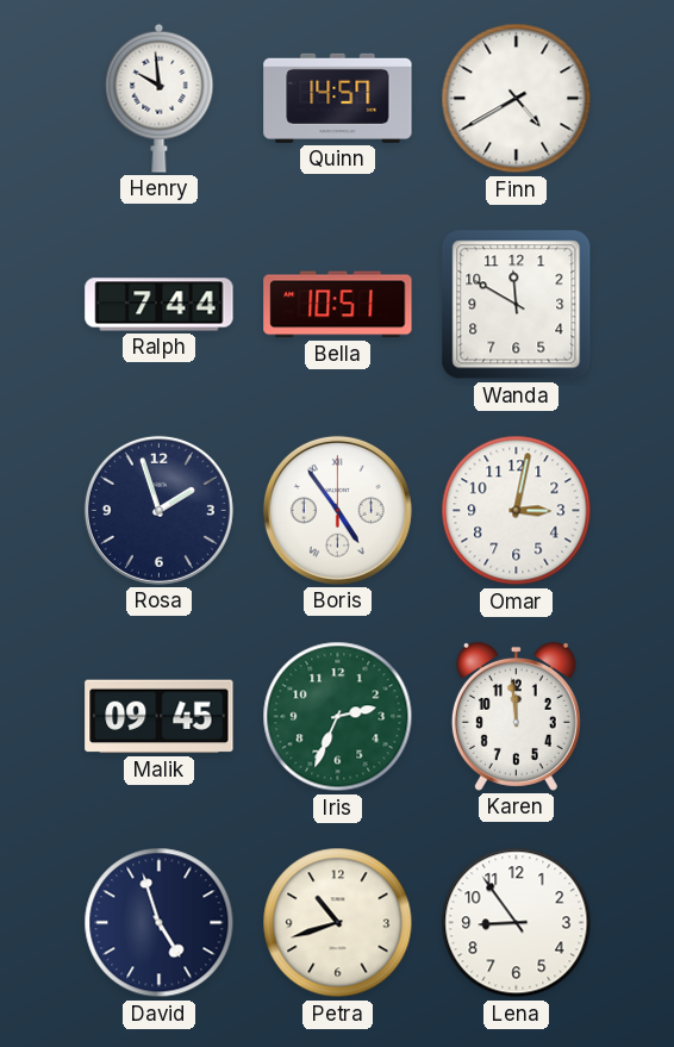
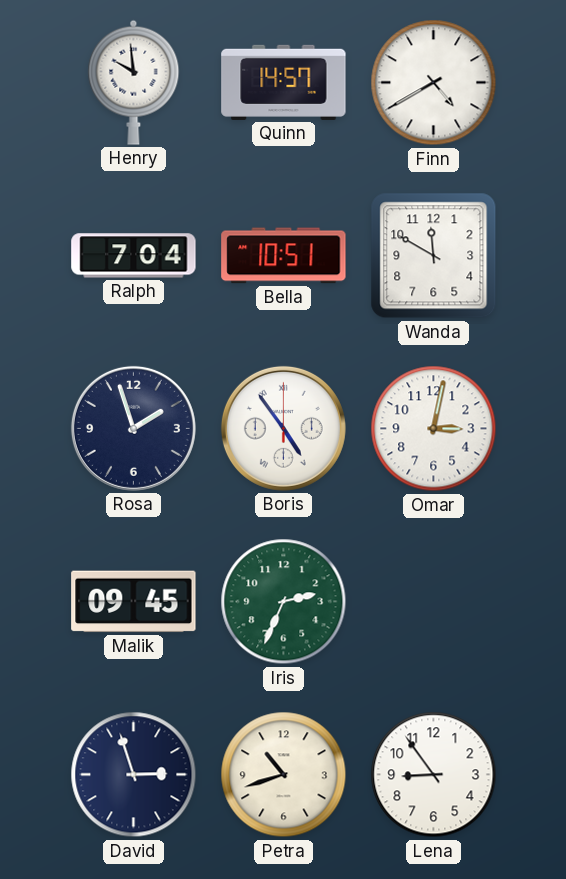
Ralph: 7:44 -> 7:04 (134, 256)
Karen: 11:59 -> none (516, 716)
David: 4:57 -> 2:57 (134, 775)
